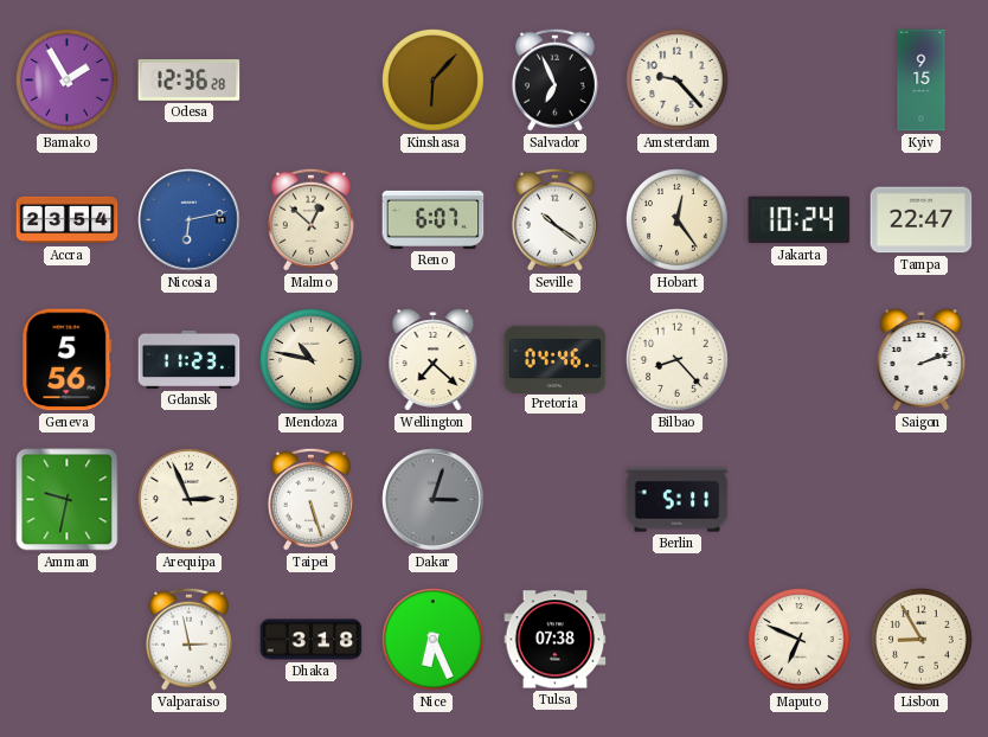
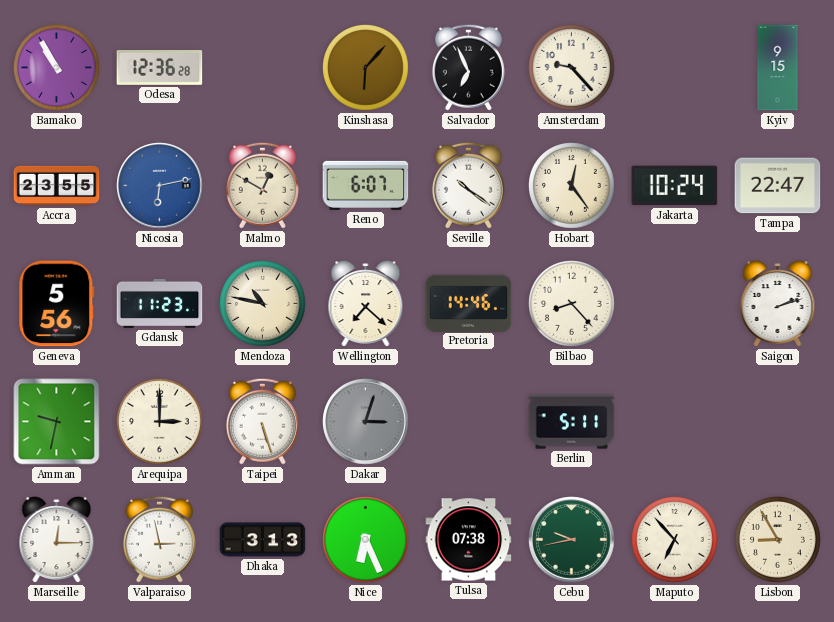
Bamako: 1:55 -> 10:55 (57, 68)
Accra: 23:54 -> 23:55 (57, 186)
Malmo: 12:52 -> 12:50 (262, 185)
Pretoria: 04:46 -> 14:46 (469, 303)
Arequipa: 2:56 -> 3:00 (160, 422)
Marseille: none -> 12:15 (57, 540)
Dhaka: 3:18 -> 3:13 (263, 540)
Cebu: none -> 9:43 (572, 540)
Maputo: 6:49 -> 6:53 (675, 540)
